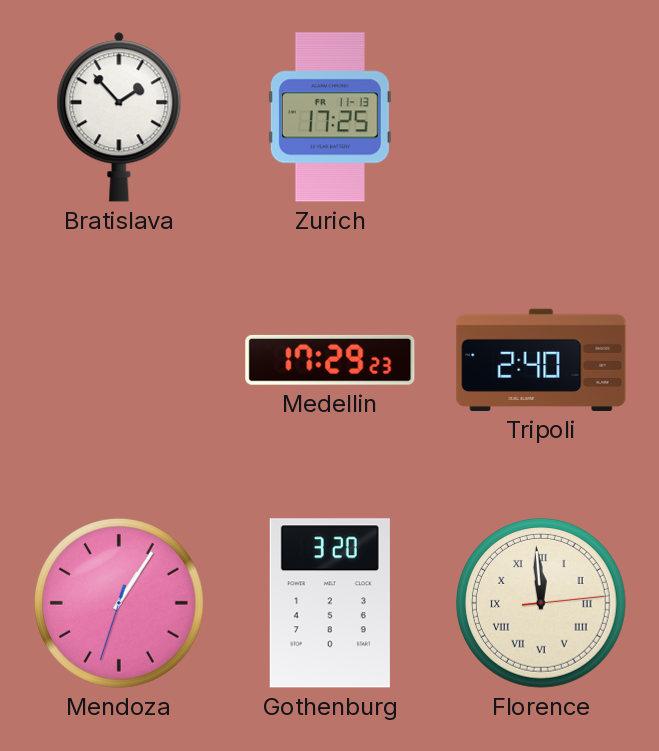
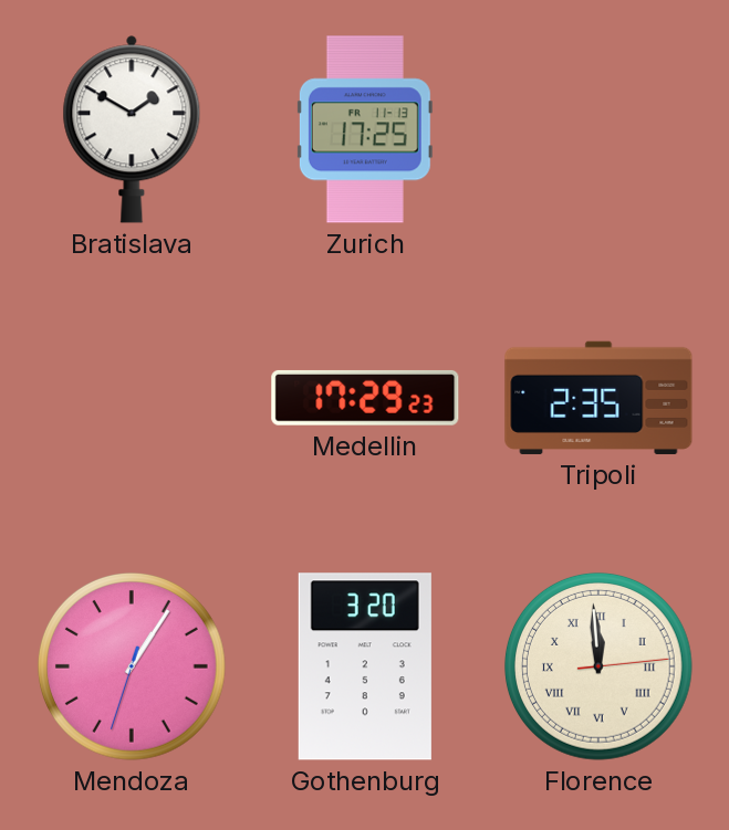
Bratislava: 1:53 -> 1:50 (132, 129)
Tripoli: 2:40 -> 2:35 (598, 398)
